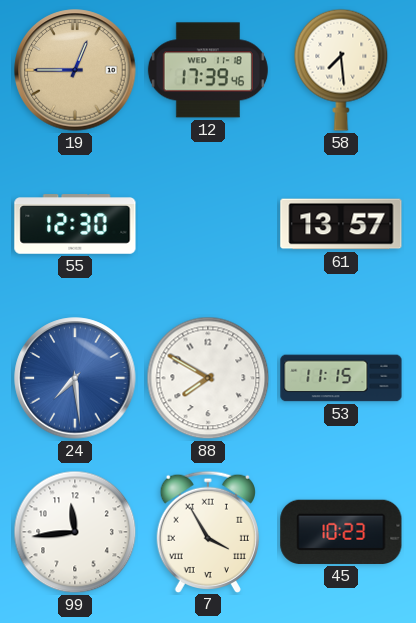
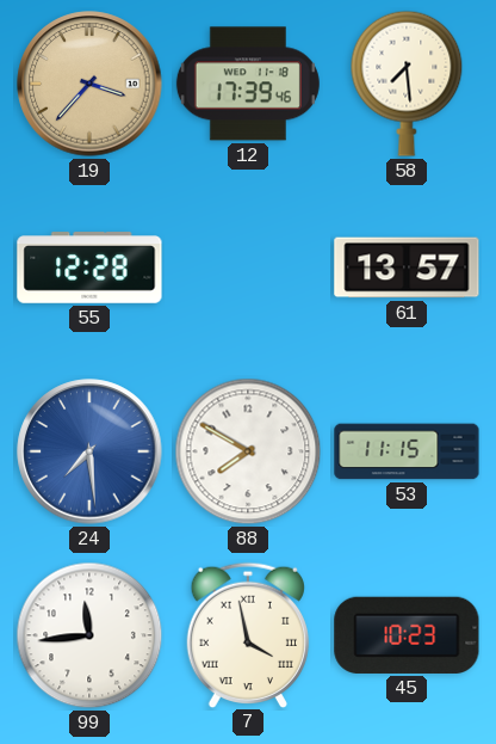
19: 12:45 -> 3:37 (89, 84)
55: 12:30 -> 12:28 (89, 268)
7: 3:55 -> 3:58 (247, 634)
